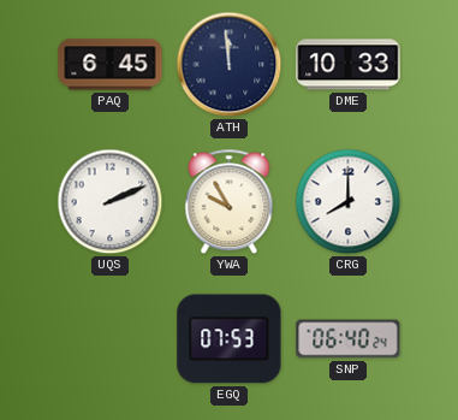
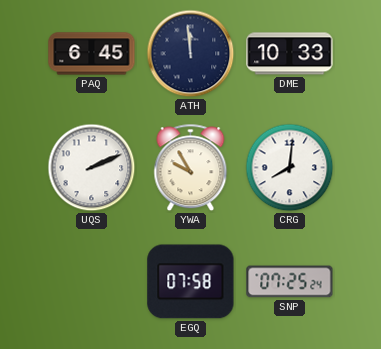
CRG: 8:00 -> 8:01 (290, 168)
EGQ: 07:53 -> 07:58 (191, 282)
SNP: 06:40 -> 07:25 (290, 282)
